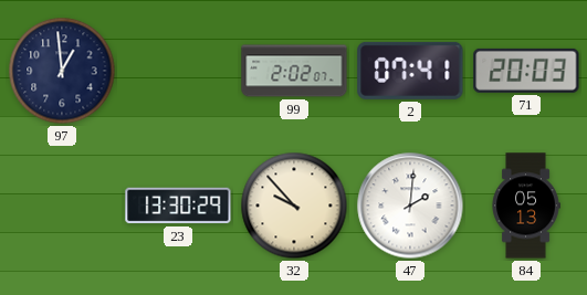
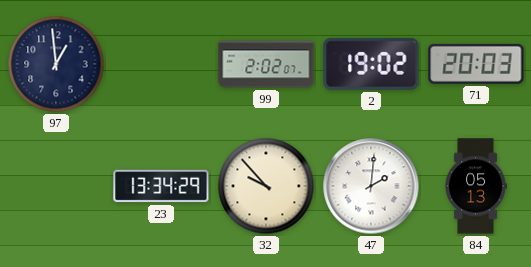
2: 07:41 -> 19:02 (371, 64)
23: 13:30 -> 13:34 (161, 186)
